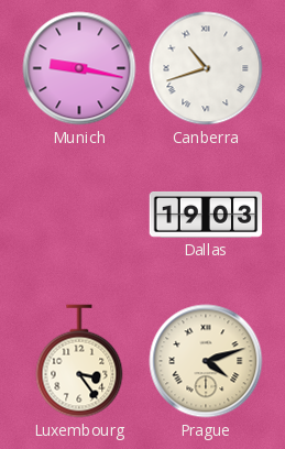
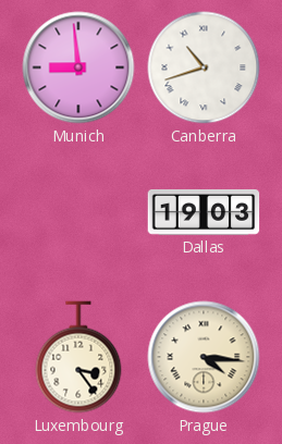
Munich: 9:17 -> 8:59 (78, 67)
Prague: 4:12 -> 4:16 (204, 357)
